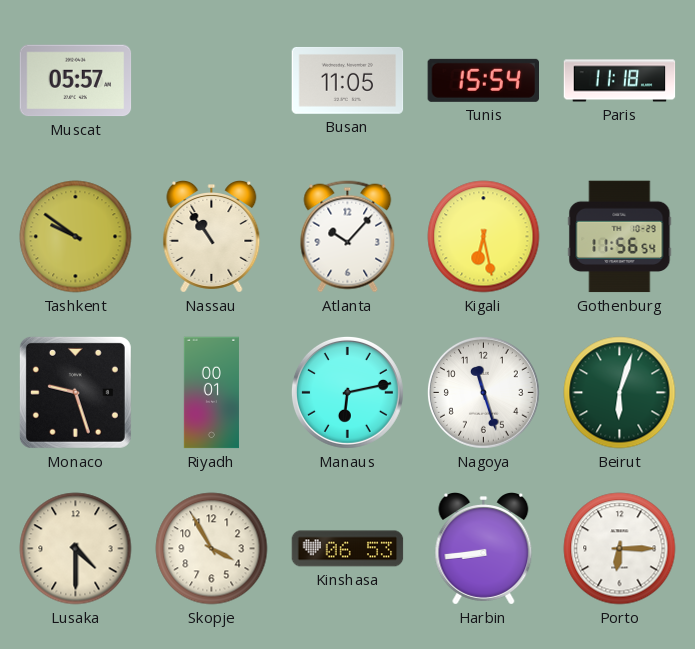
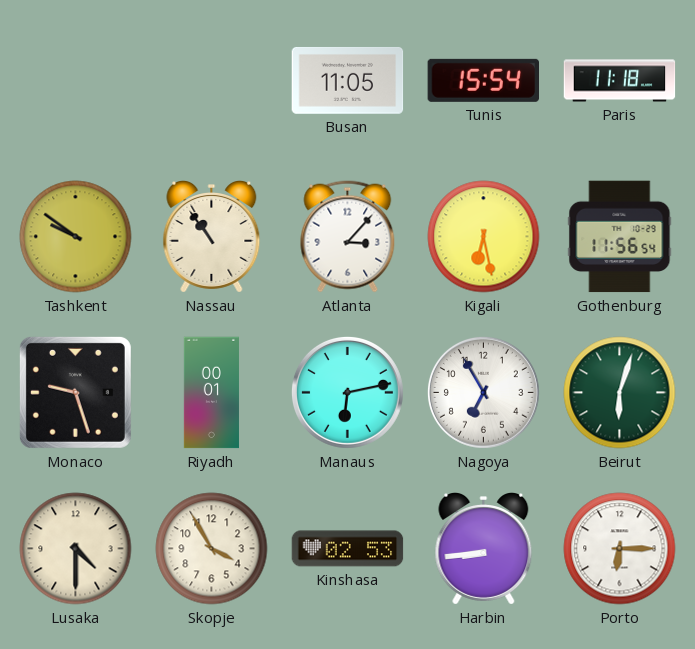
Muscat: 05:57 -> none (76, 81)
Atlanta: 10:07 -> 3:07 (348, 237)
Nagoya: 11:27 -> 6:55 (483, 392)
Kinshasa: 06:53 -> 02:53 (348, 549)
